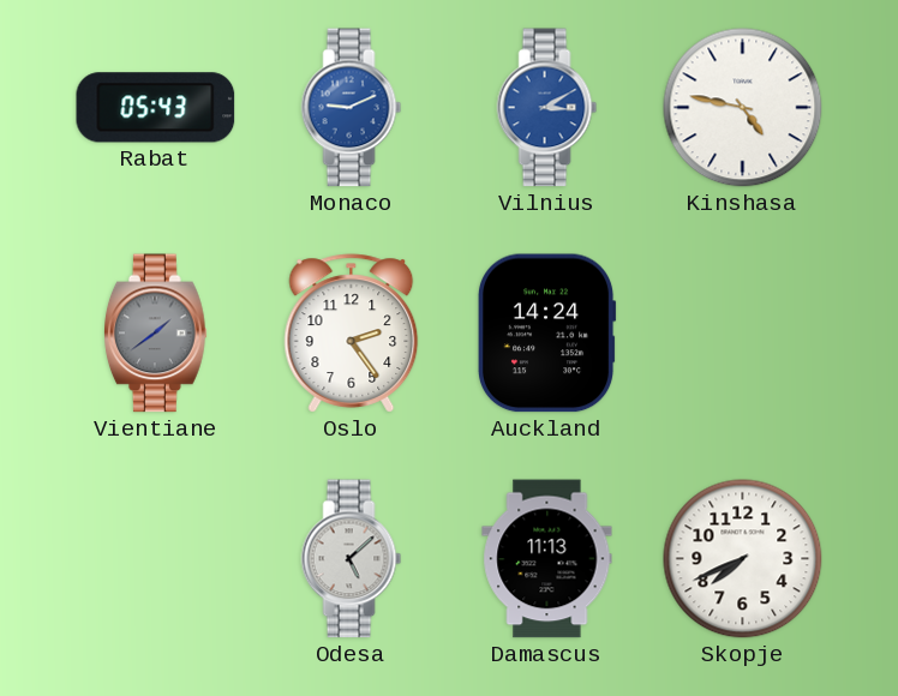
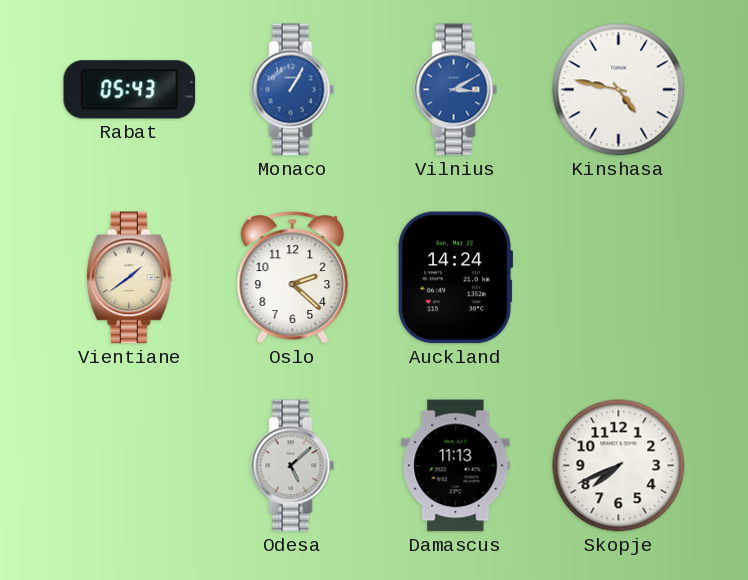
Monaco: 9:11 -> 1:05 (293, 90)
Vientiane dial: grey -> cream (130, 278)
Oslo: 2:24 -> 2:22 (293, 278)
